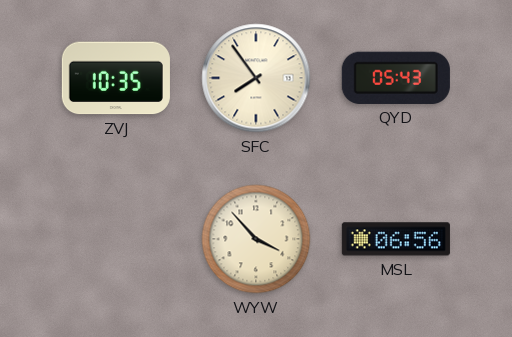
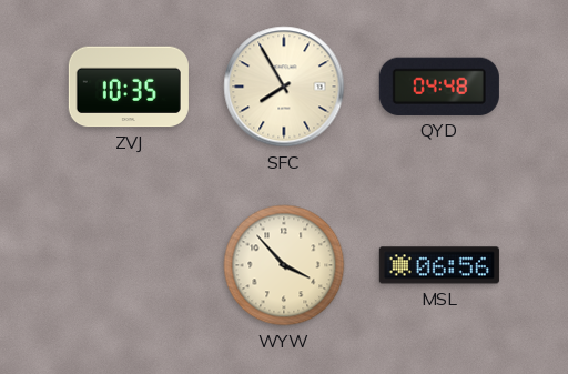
SFC: 7:54 -> 7:55 (284, 87)
QYD: 05:43 -> 04:48 (439, 87)
